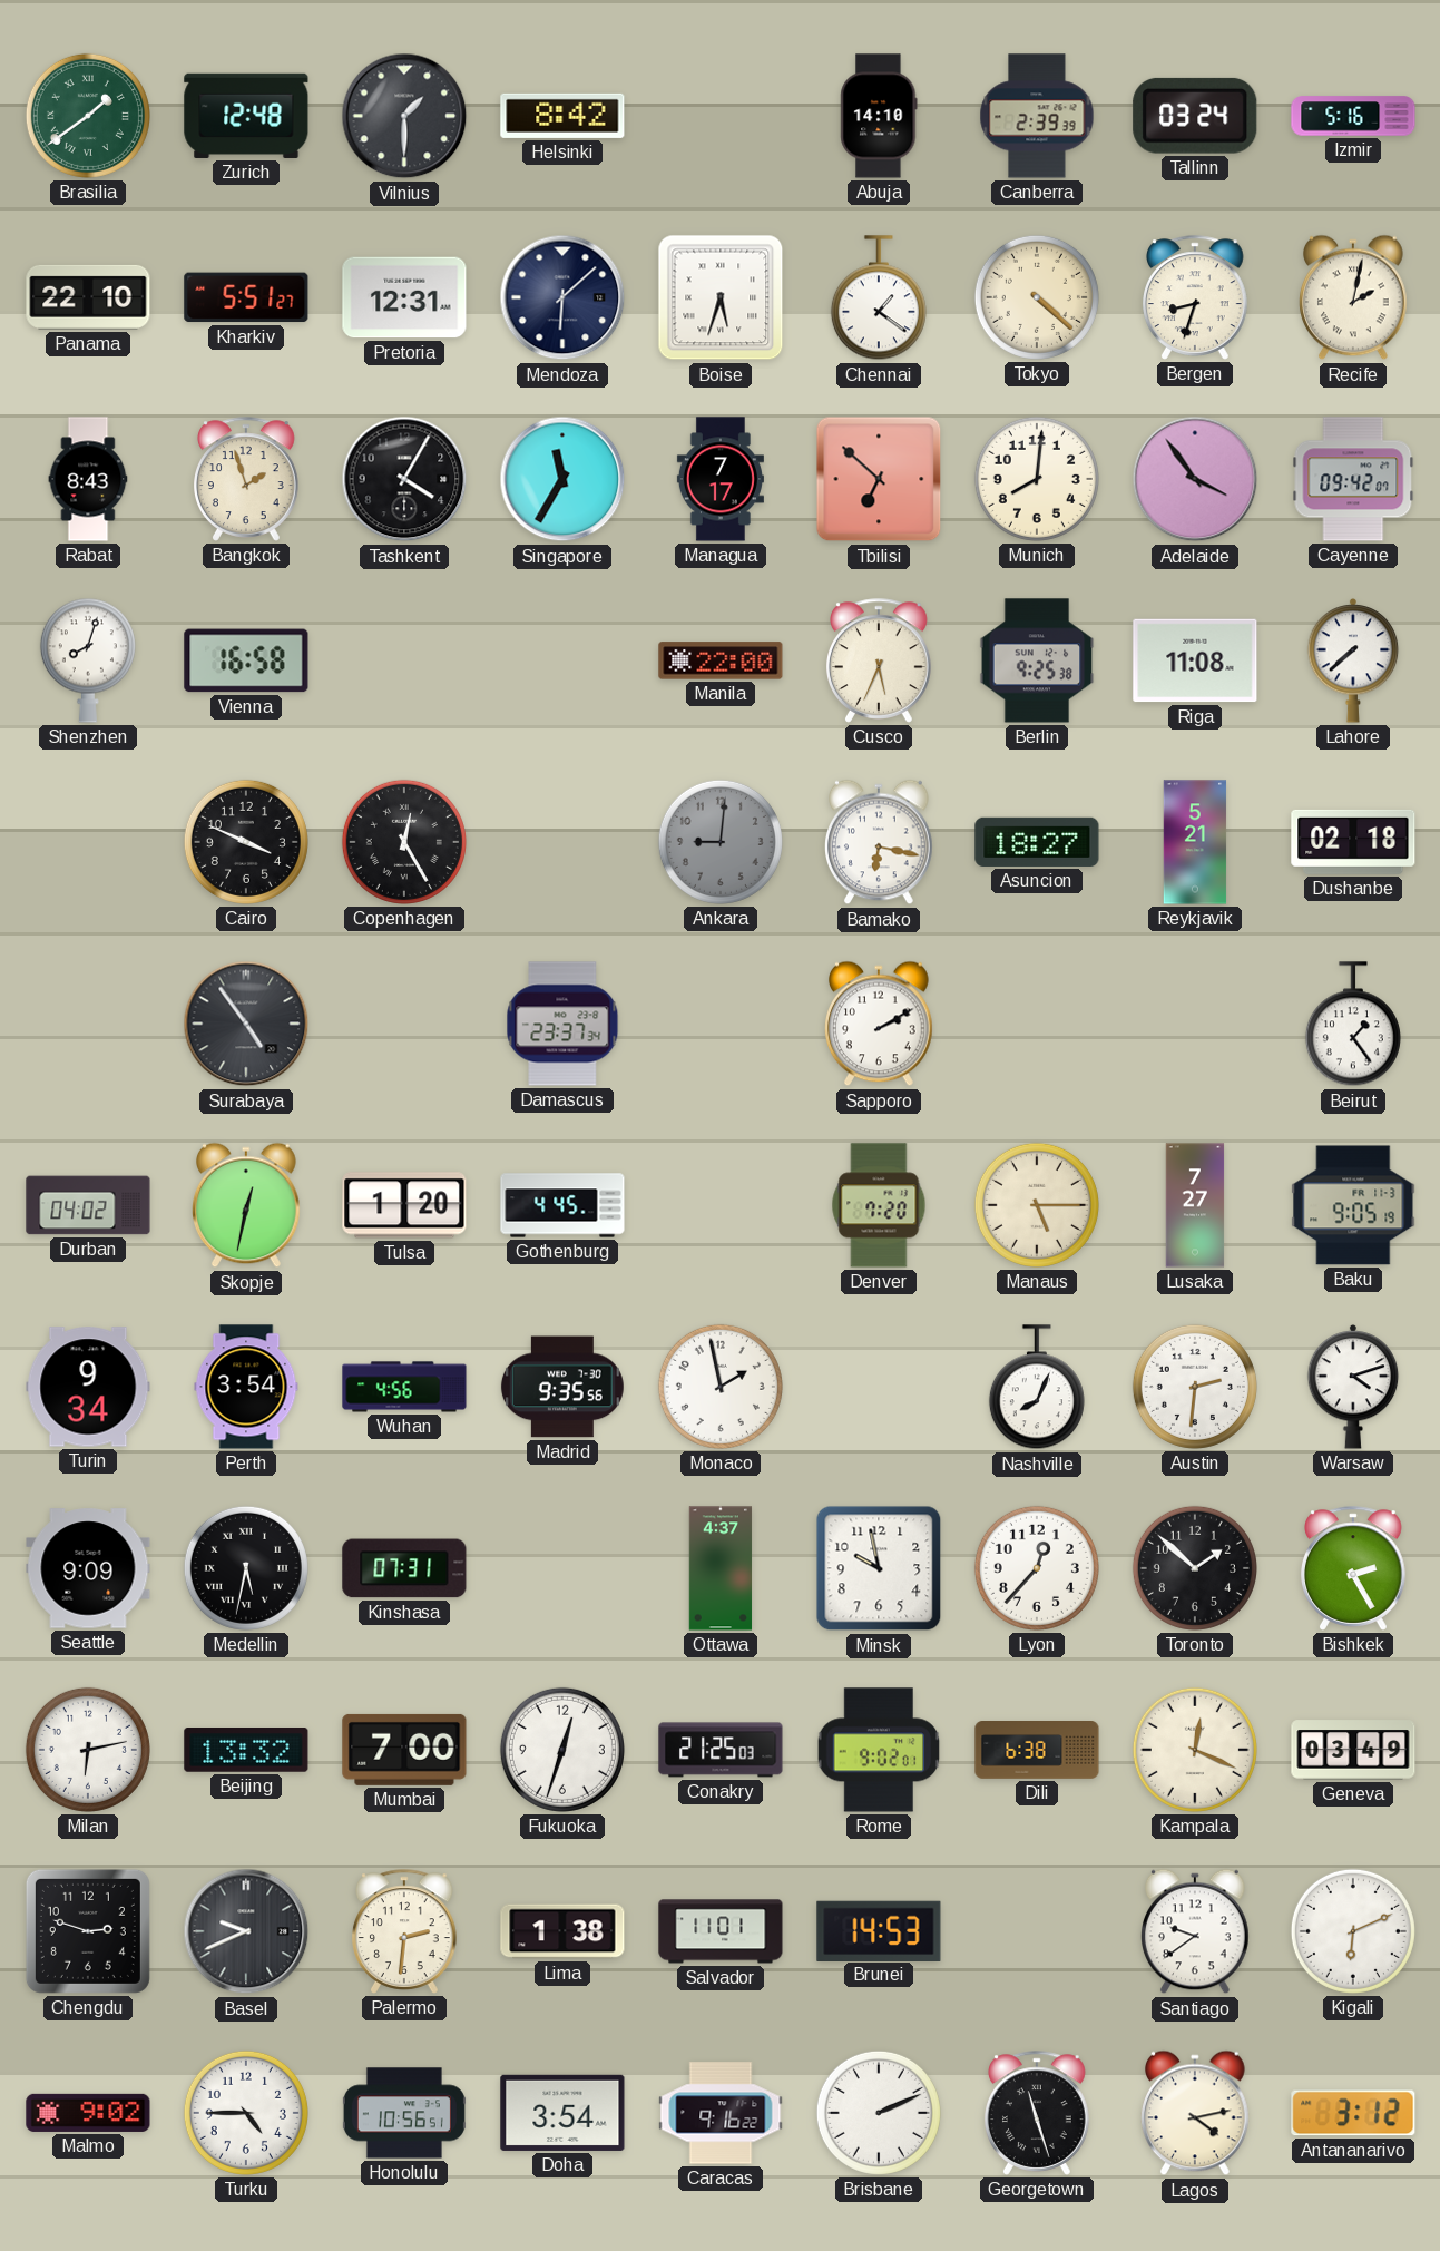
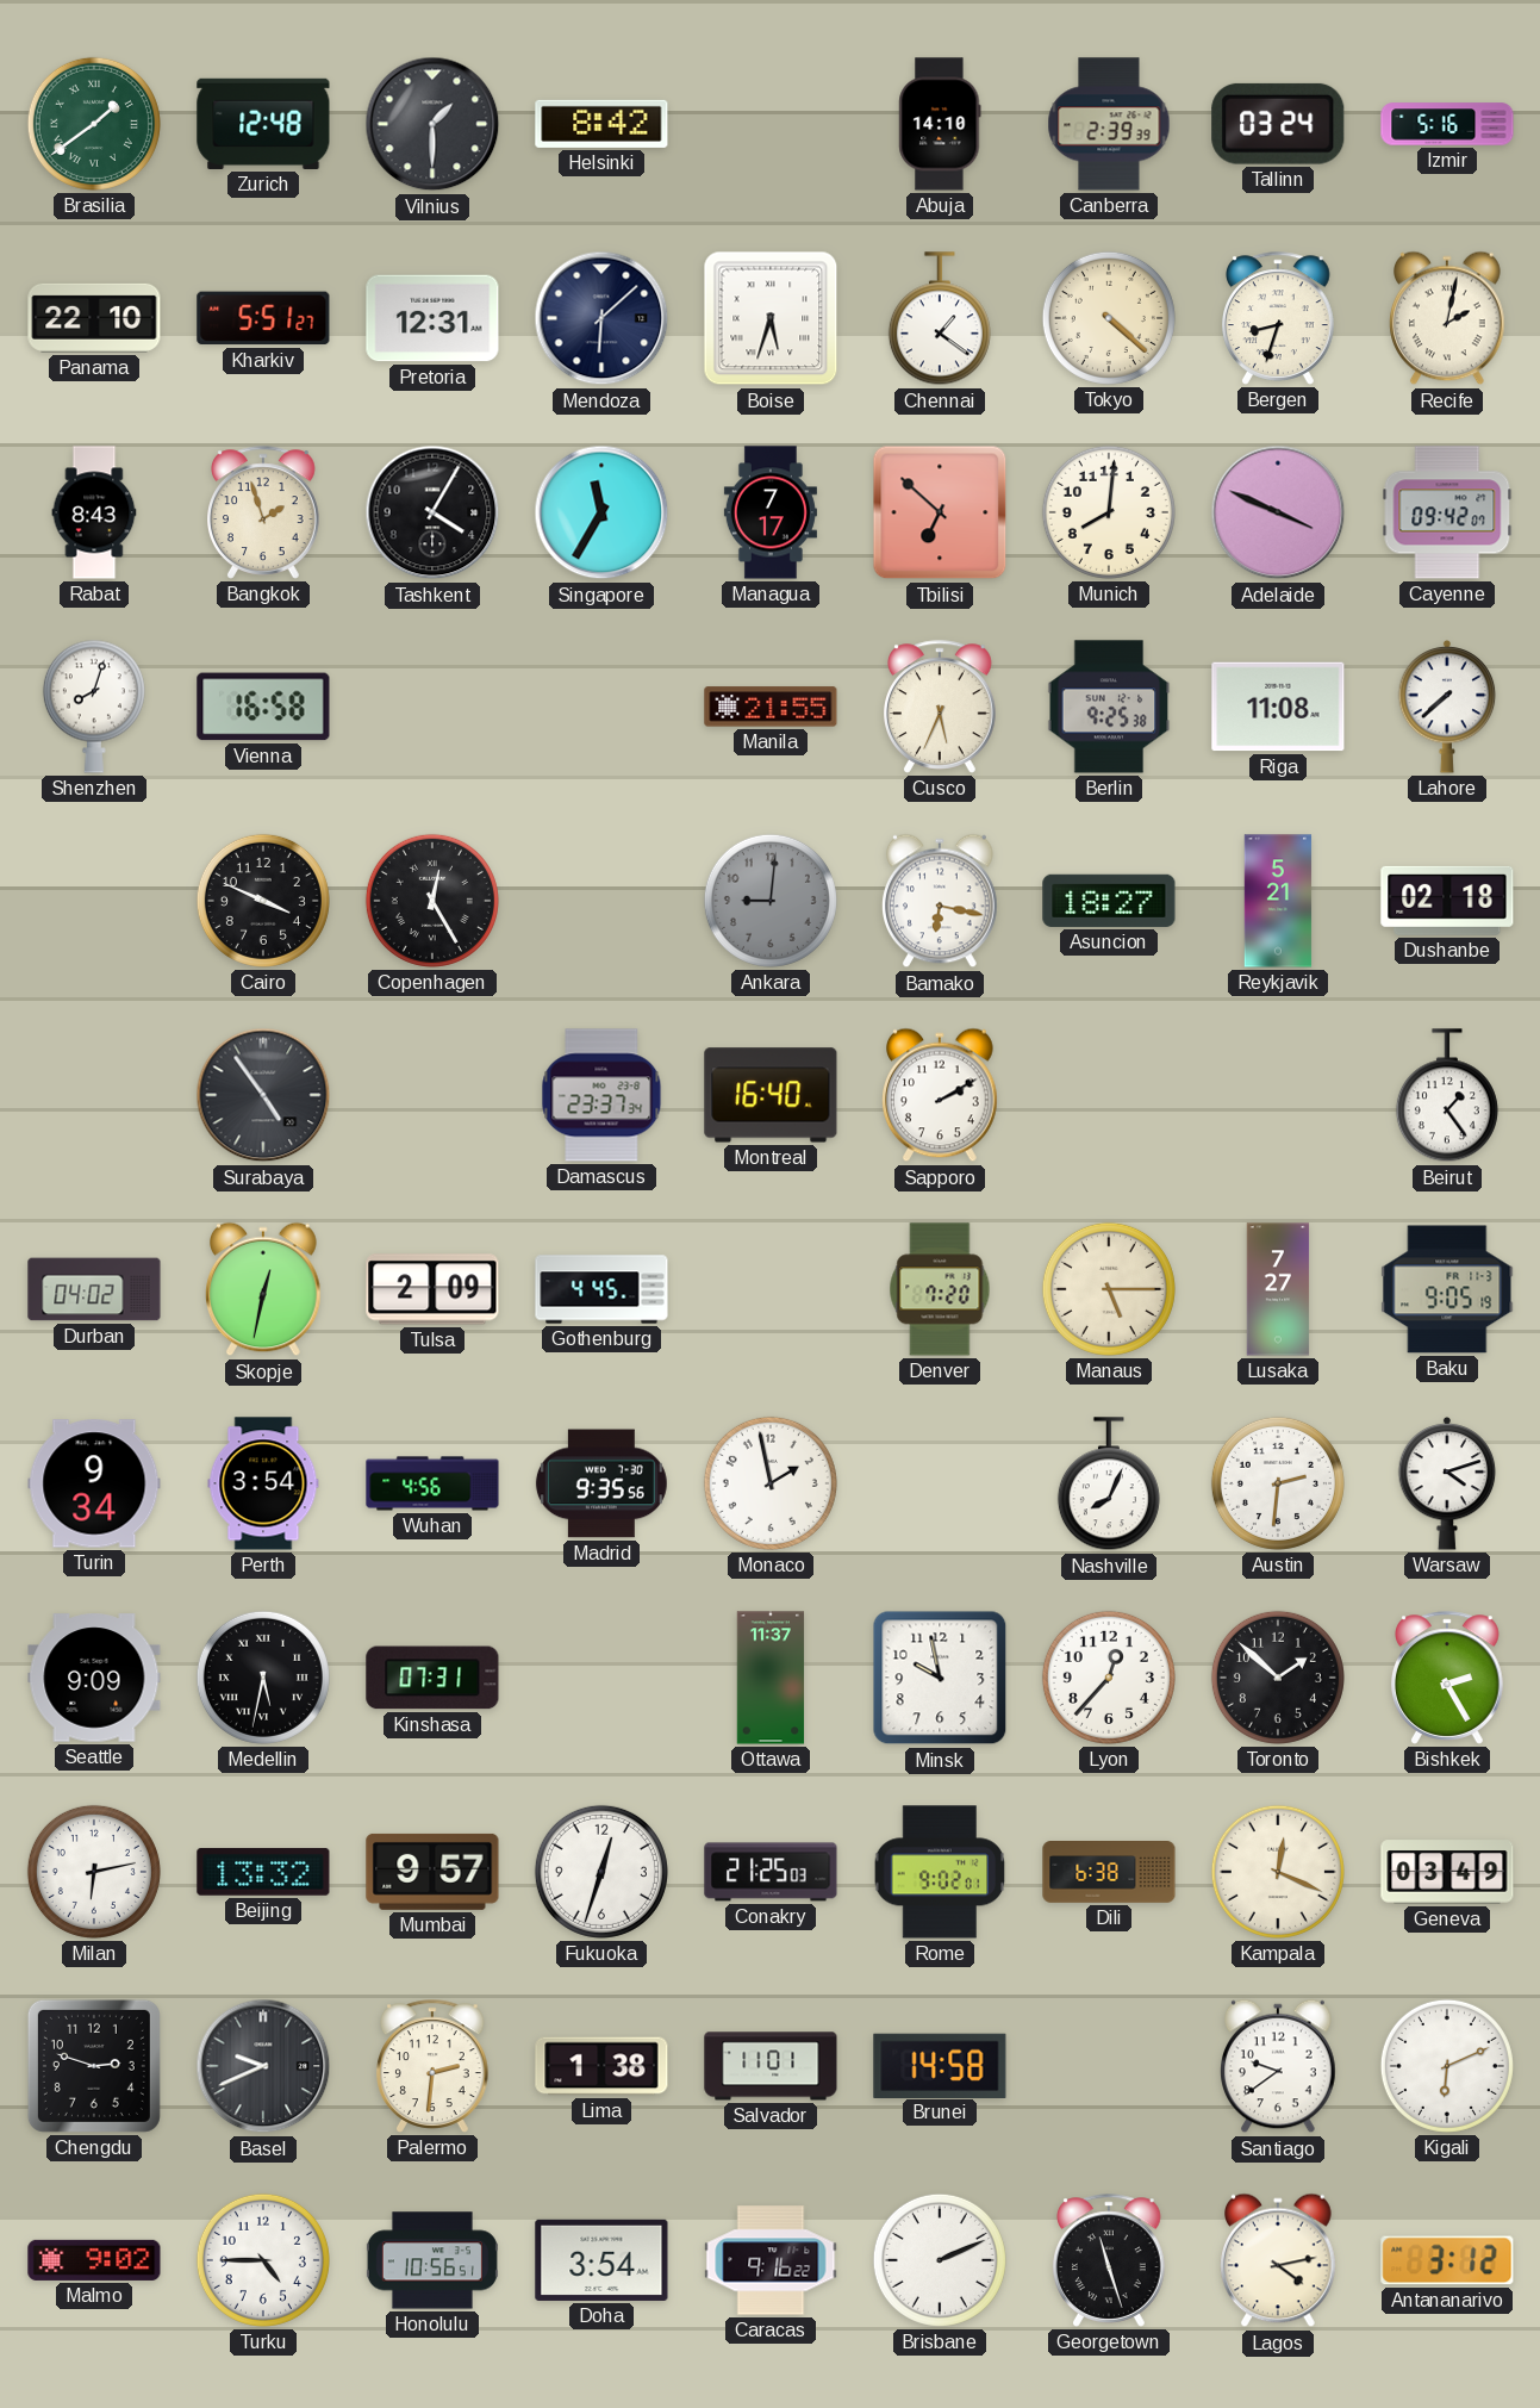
Adelaide: 3:54 -> 3:49 (1278, 512)
Manila: 22:00 -> 21:55 (771, 707)
Montreal: none -> 16:40 (771, 1095)
Tulsa: 1:20 -> 2:09 (432, 1289)
Ottawa: 4:37 -> 11:37 (771, 1678)
Mumbai: 7:00 -> 9:57 (432, 1872)
Brunei: 14:53 -> 14:58 (940, 2065)
